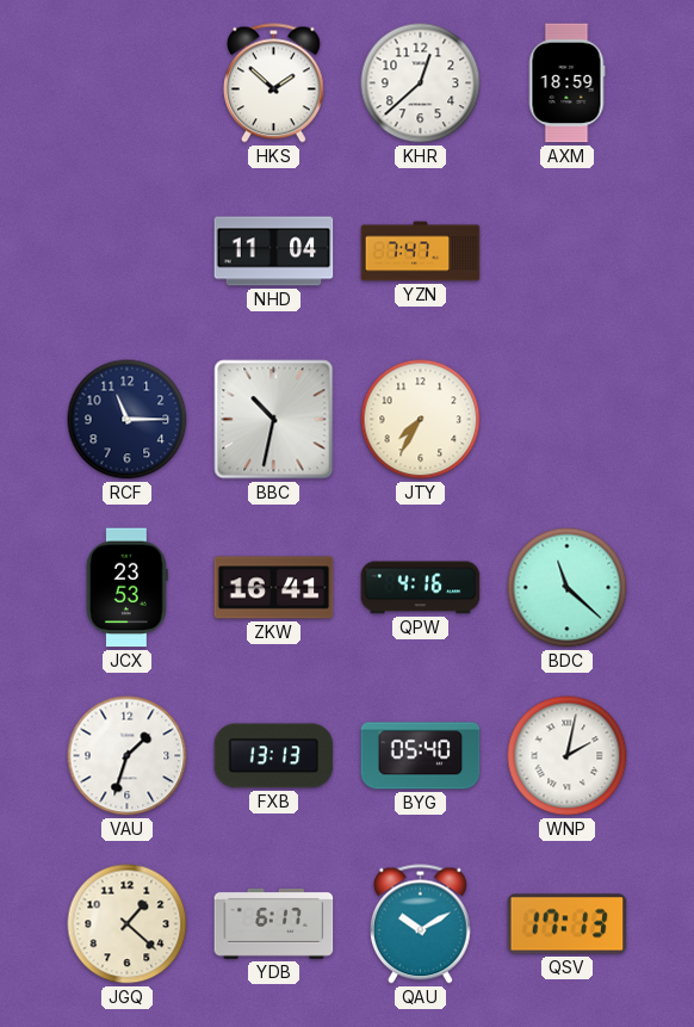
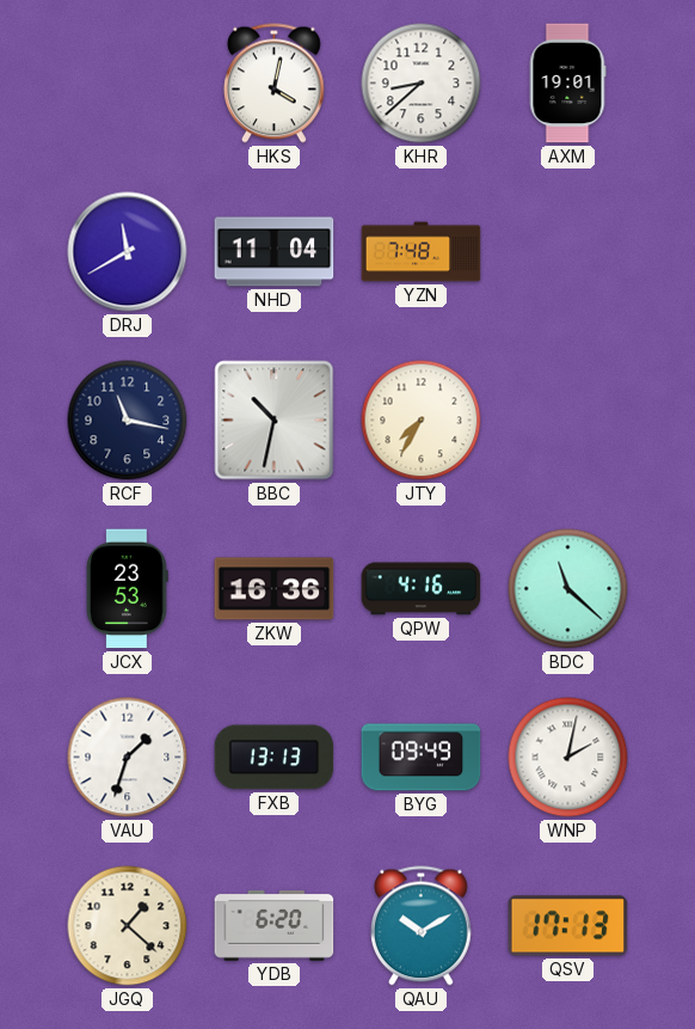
HKS: 1:52 -> 4:02 (273, 84)
KHR: 12:38 -> 8:38 (422, 84)
AXM: 18:59 -> 19:01 (567, 84)
DRJ: none -> 11:40 (128, 252)
YZN: 7:47 -> 7:48 (422, 252)
RCF: 11:15 -> 11:17 (128, 421)
ZKW: 16:41 -> 16:36 (275, 589)
BYG: 05:40 -> 09:49 (422, 758)
YDB: 6:17 -> 6:20 (275, 925)
